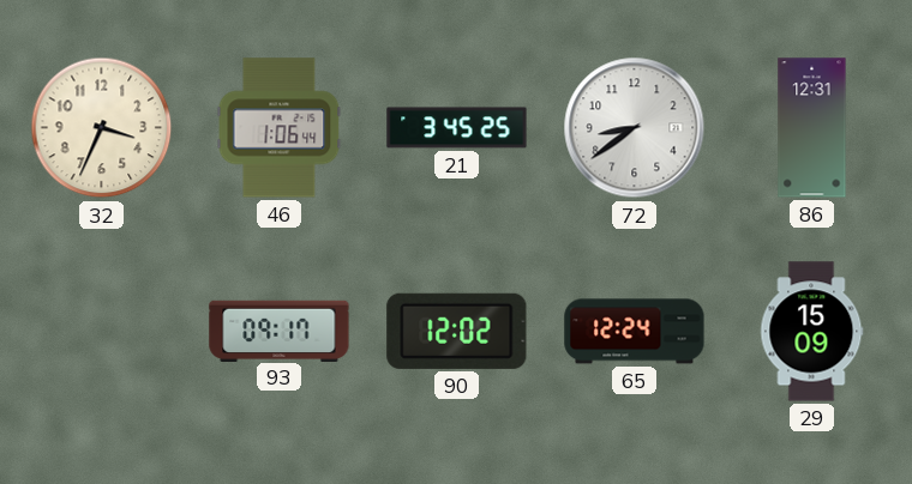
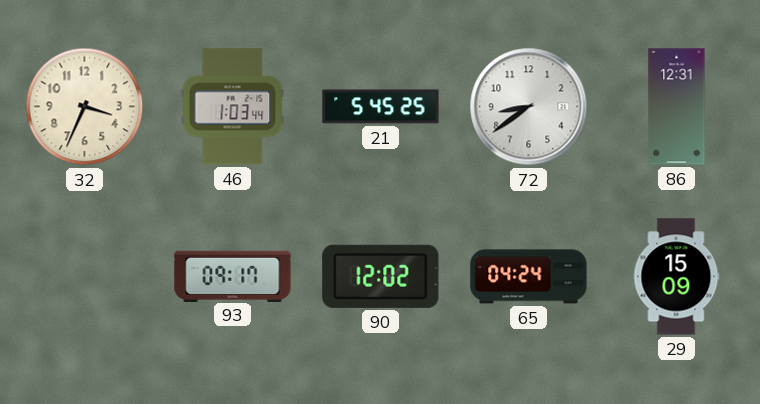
46: 1:06 -> 1:03 (233, 107)
21: 3:45 -> 5:45 (381, 107)
65: 12:24 -> 04:24 (529, 277)
